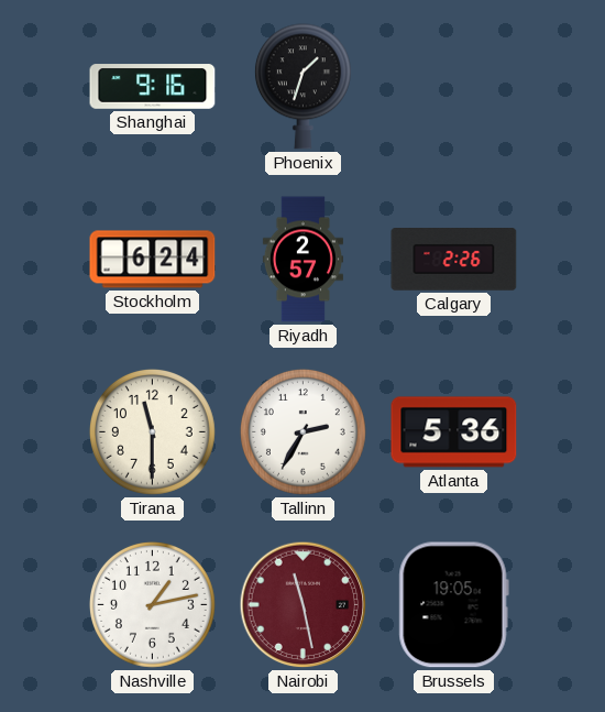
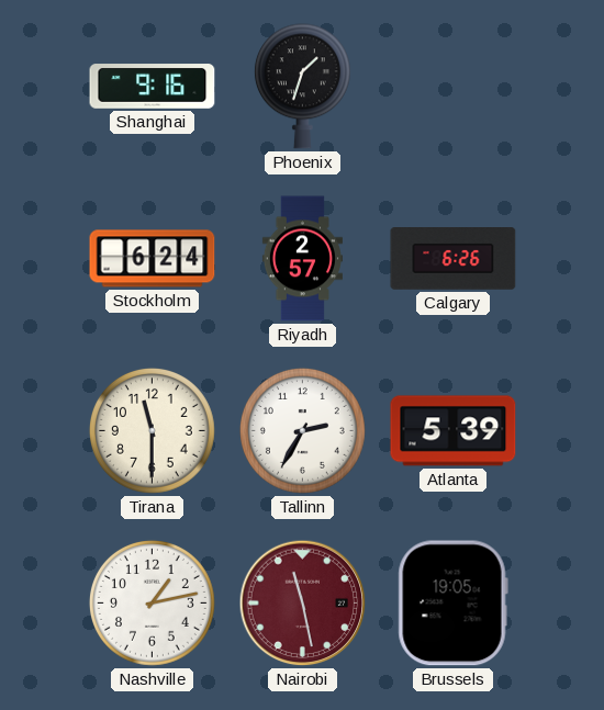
Calgary: 2:26 -> 6:26 (454, 259)
Atlanta: 5:36 -> 5:39 (454, 431)
